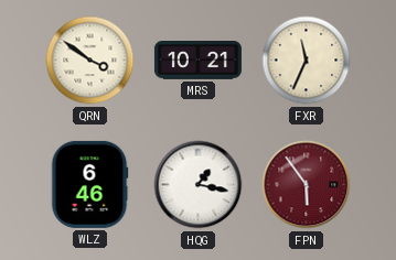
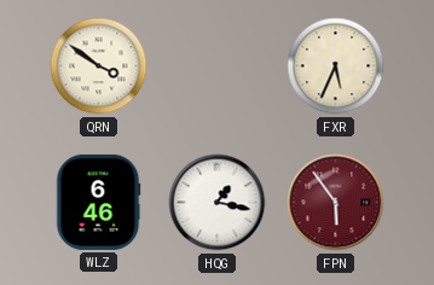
MRS: 10:21 -> none (197, 61)
FXR: 11:34 -> 5:34 (336, 66)
